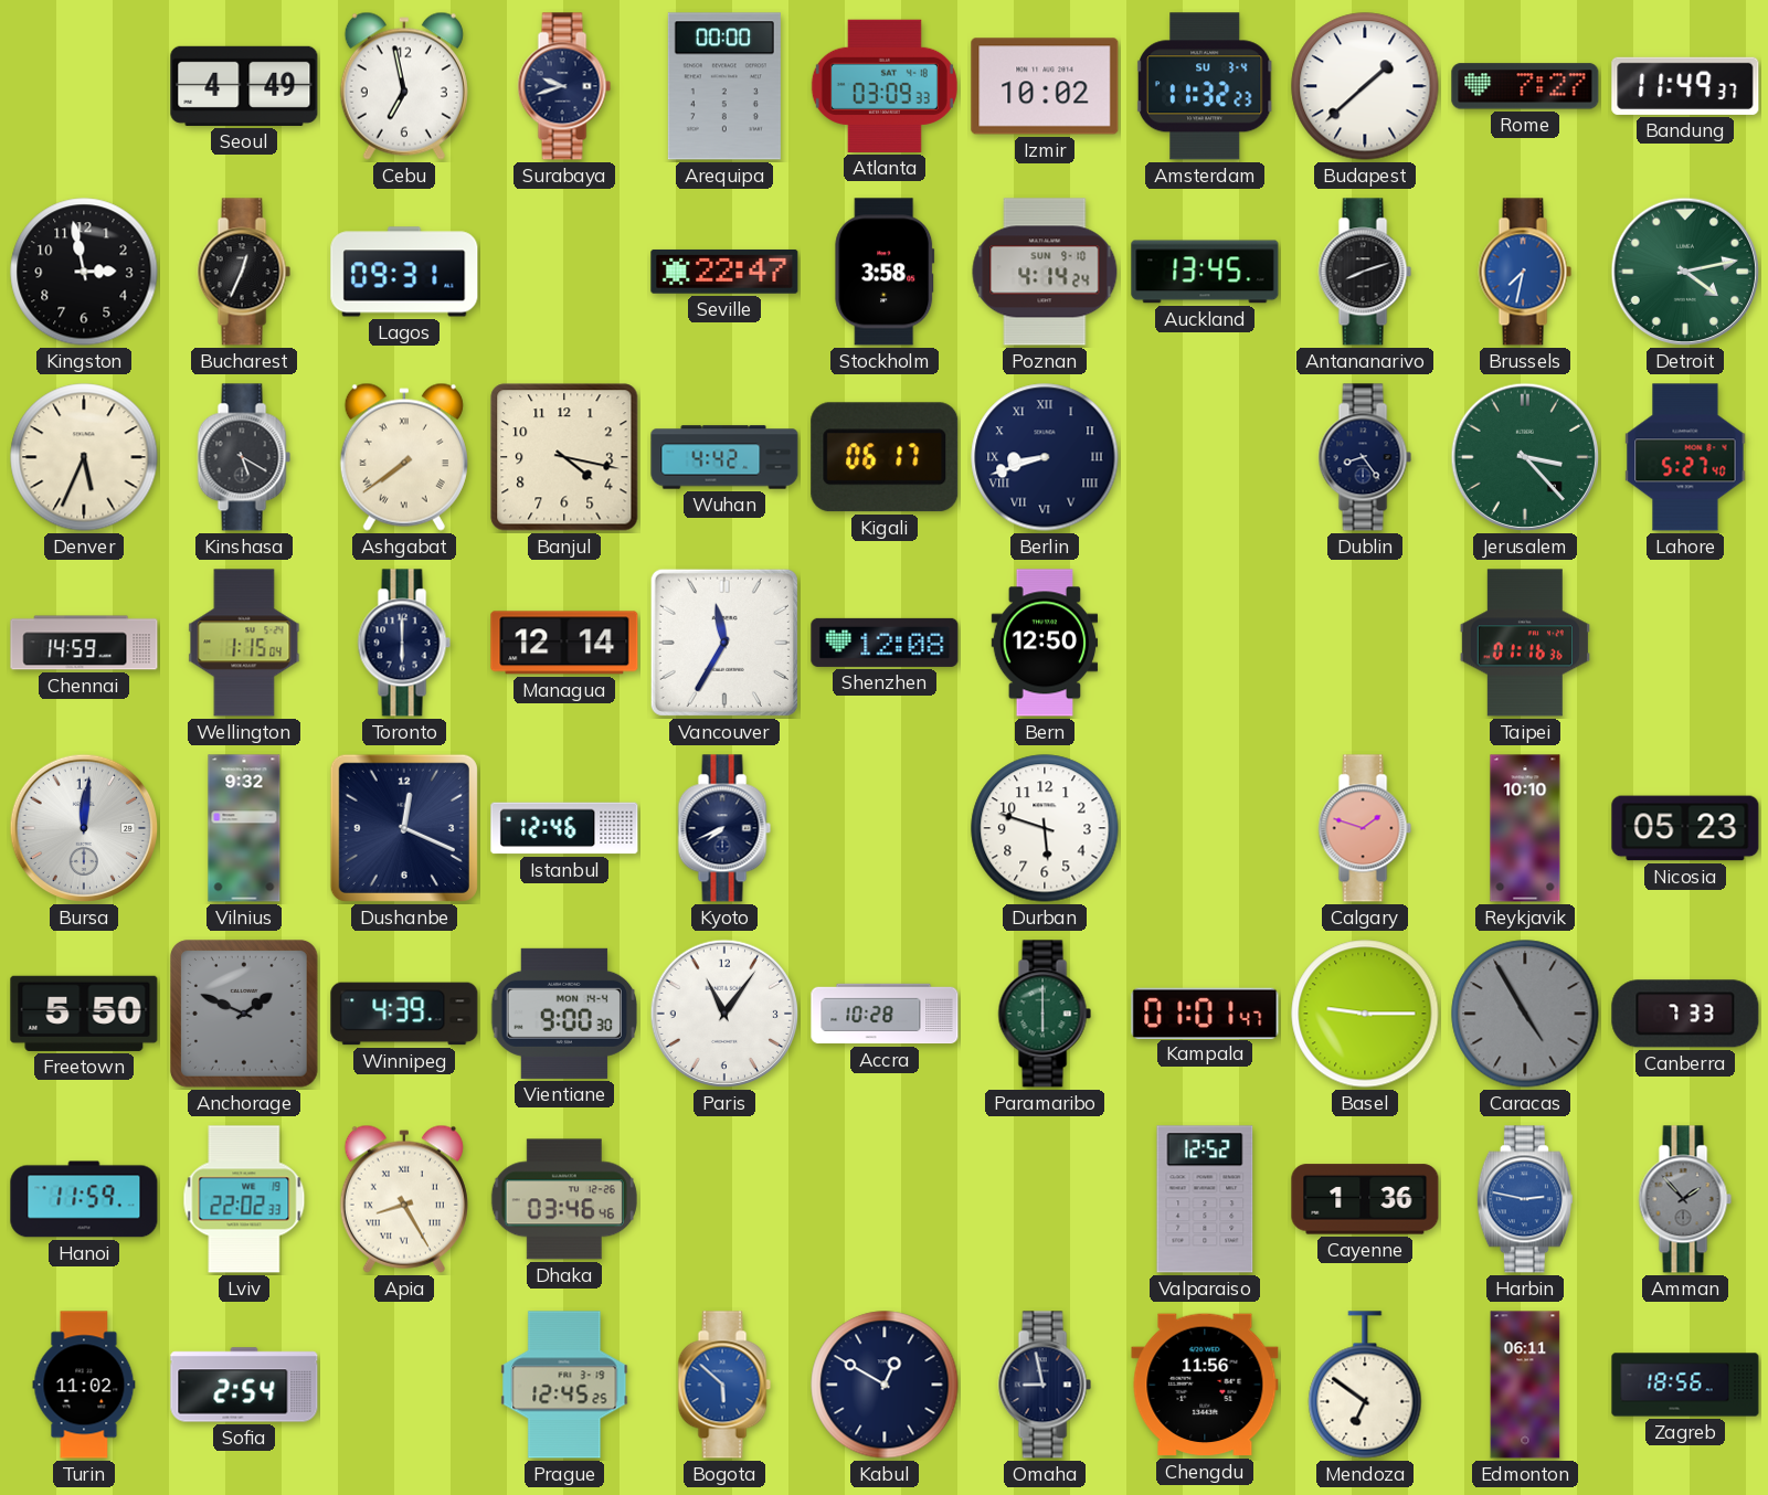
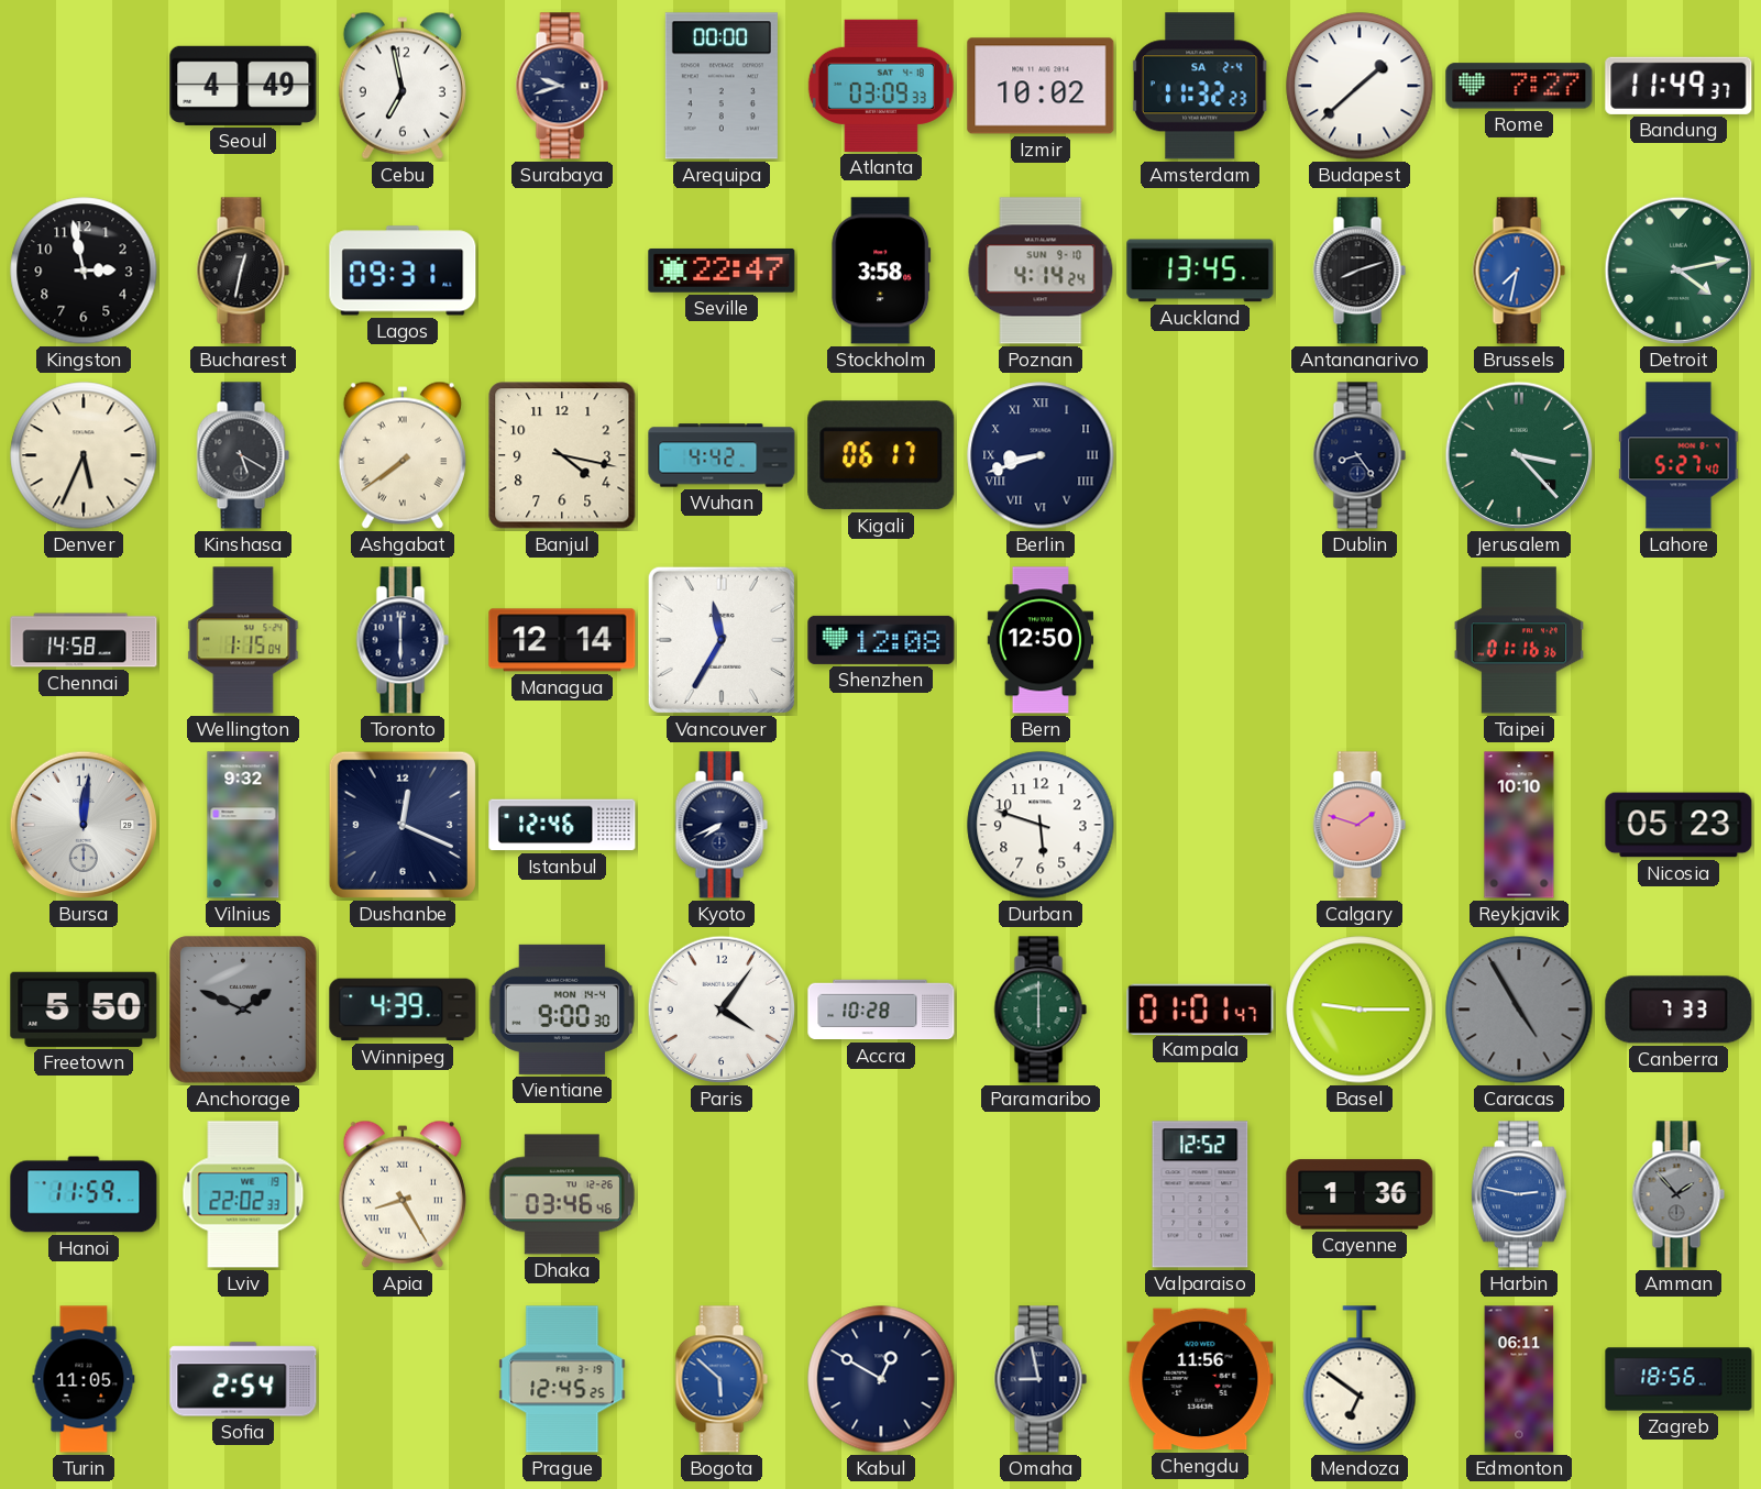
Amsterdam date: SU 3-4 -> SA 2-4 (1200, 86)
Bucharest: 12:34 -> 12:32 (243, 271)
Chennai: 14:59 -> 14:58 (84, 640)
Paris: 11:06 -> 4:06 (722, 1010)
Turin: 11:02 -> 11:05 (84, 1379)
